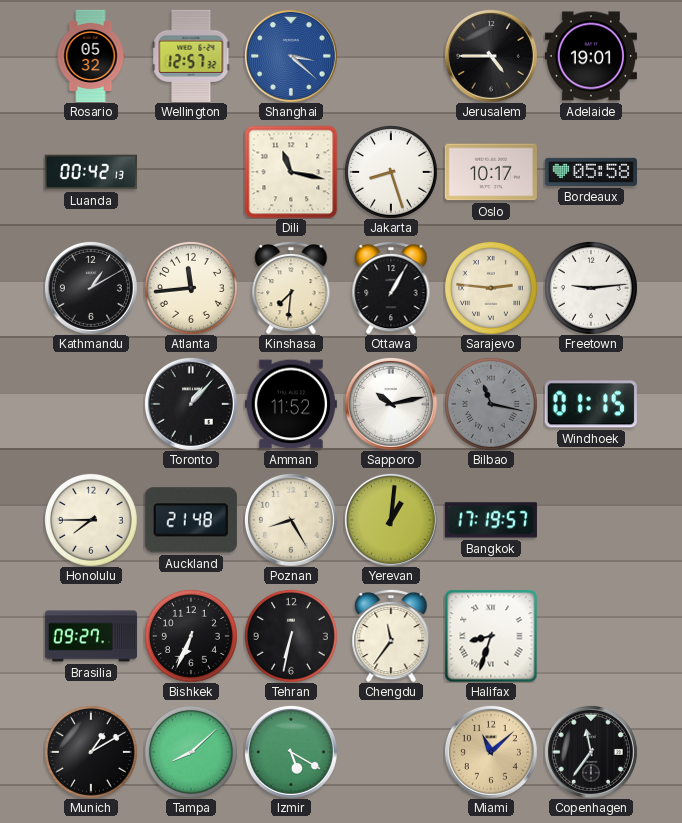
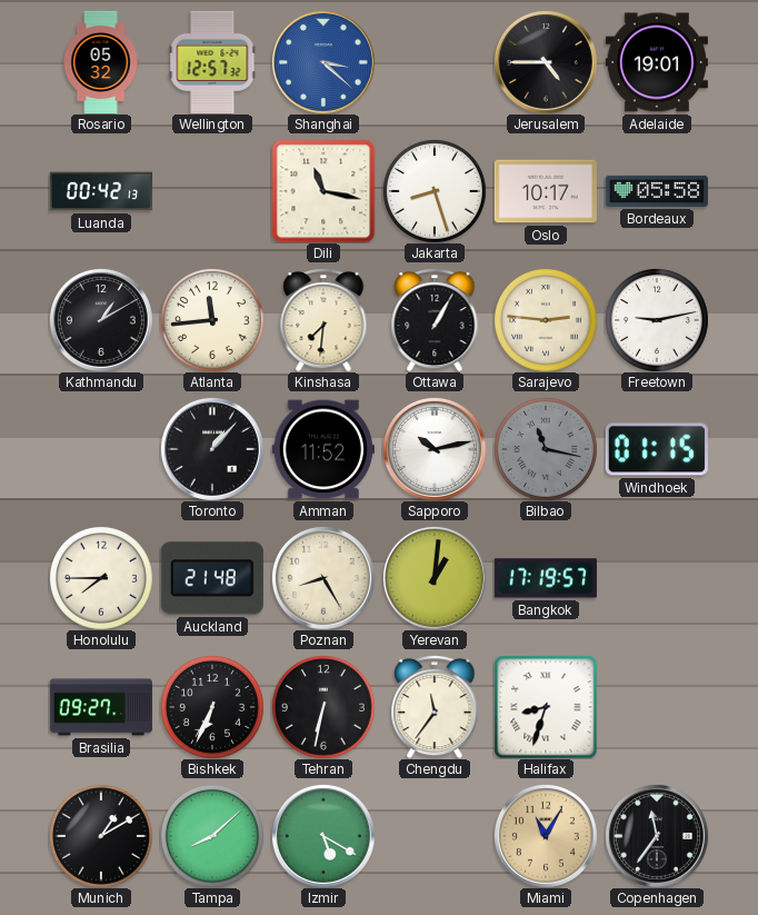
Freetown: 9:14 -> 9:13 (657, 320)
Miami: 11:08 -> 11:05 (546, 836)
